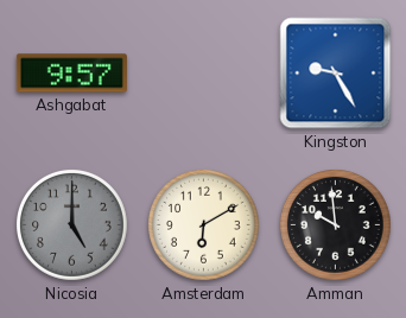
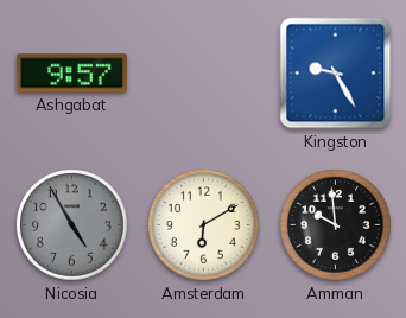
Nicosia: 5:00 -> 4:55 (72, 225)
